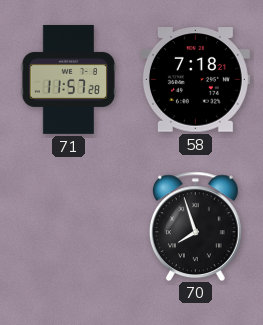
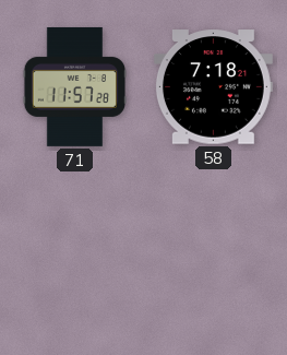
70: 7:57 -> none (196, 226)
